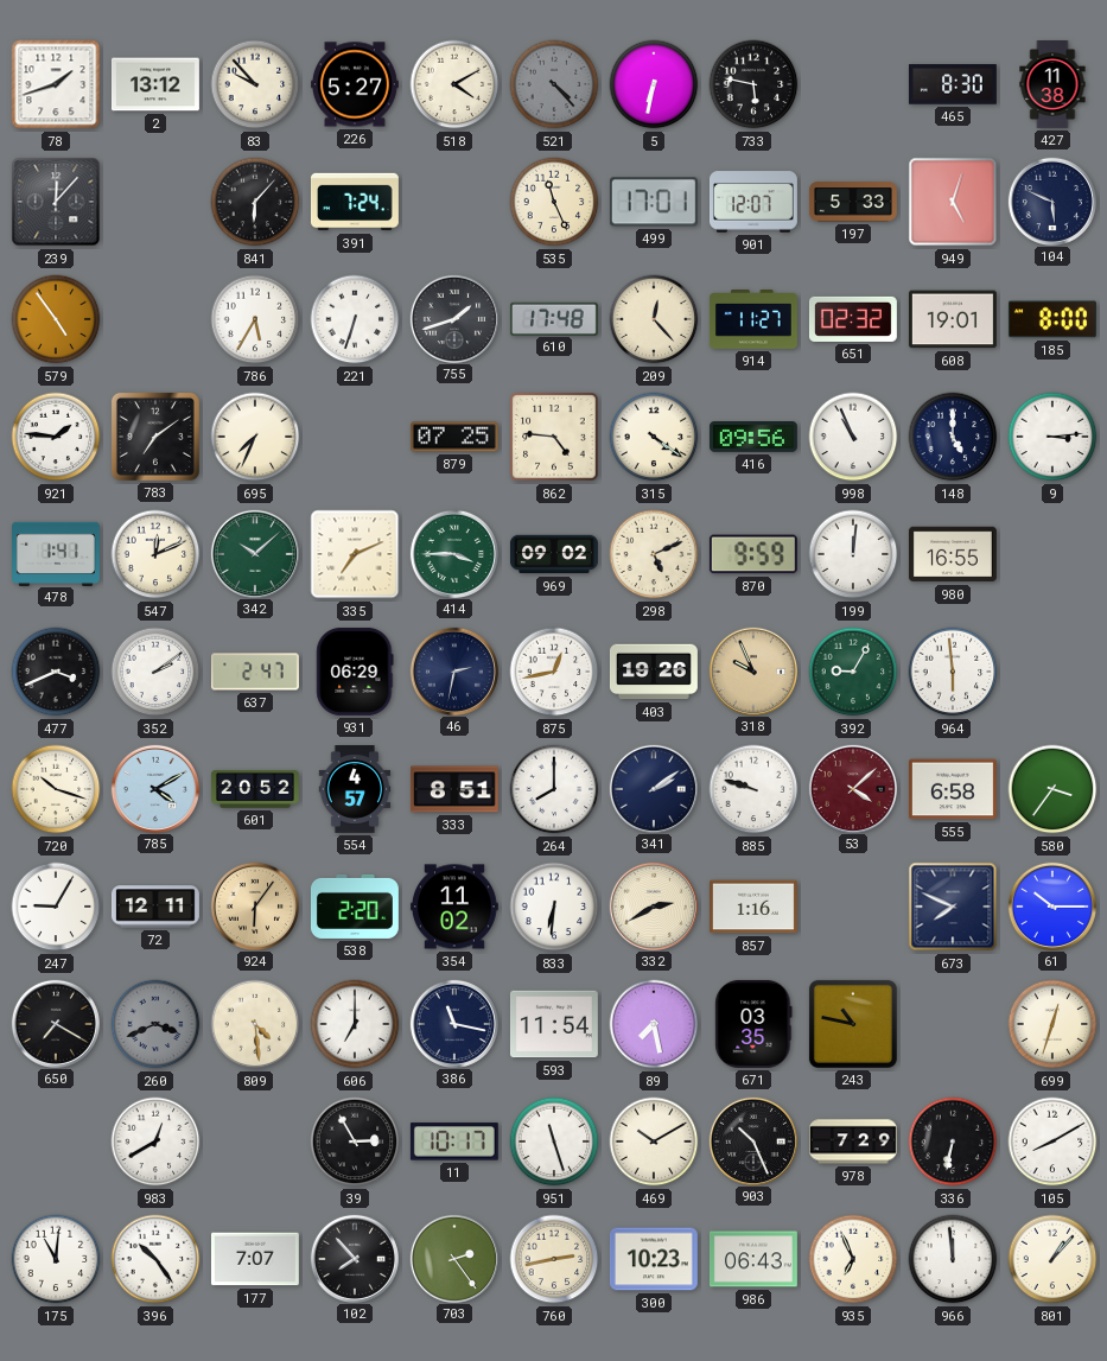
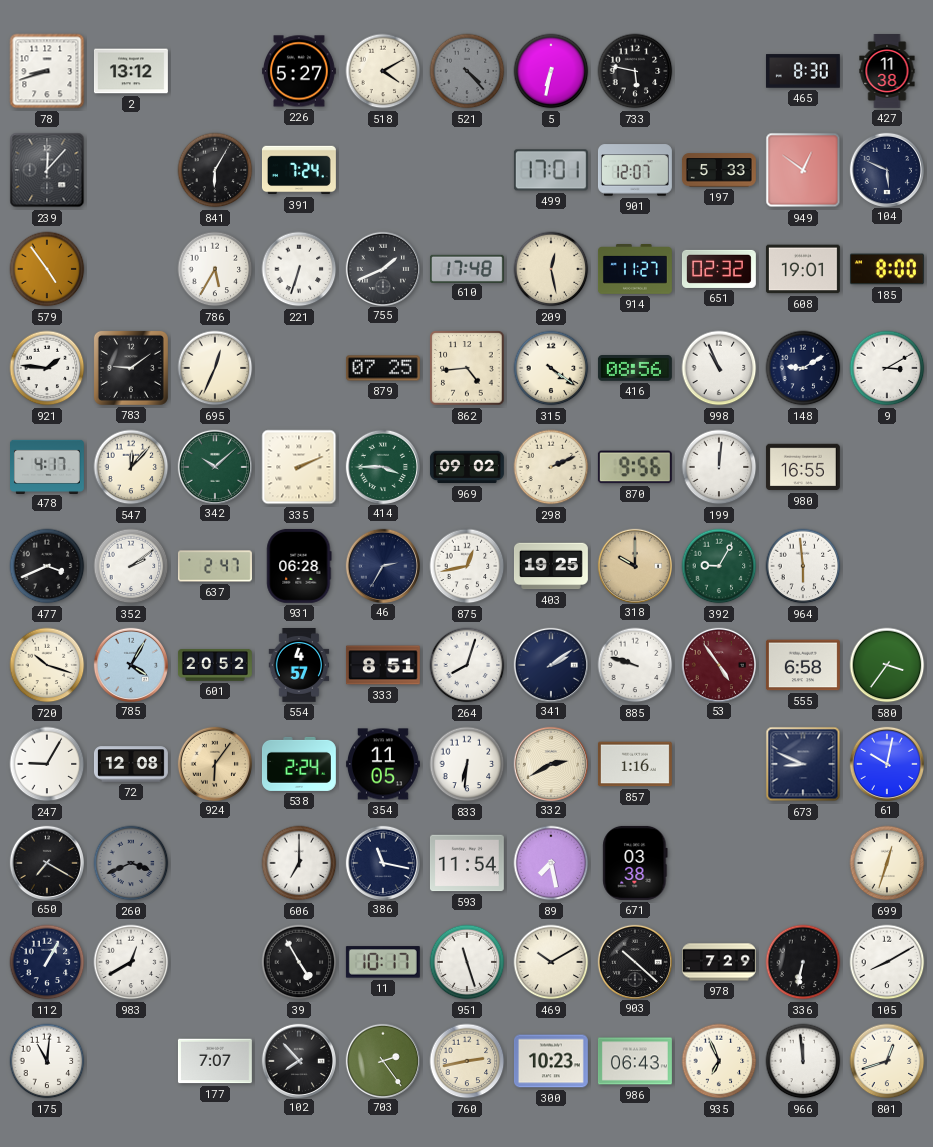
78: 1:42 -> 8:42 (47, 71)
83: 9:53 -> none (255, 84)
841: 6:07 -> 6:05 (215, 170)
535: 11:26 -> none (554, 202)
949: 5:03 -> 12:51 (803, 170)
755: 1:42 -> 1:41 (382, 268)
209: 12:23 -> 12:28 (551, 269)
783: 7:09 -> 9:09 (131, 368)
695: 7:34 -> 12:34 (215, 368)
862: 4:46 -> 4:44 (467, 368)
416: 09:56 -> 08:56 (635, 368)
148: 5:00 -> 9:10 (803, 368)
9: 3:14 -> 3:10 (887, 368)
478: 1:41 -> 4:17 (48, 466)
547: 12:11 -> 12:07 (131, 467)
335: 7:11 -> 2:11 (299, 467)
298: 5:11 -> 2:11 (551, 467)
870: 9:59 -> 9:56 (635, 467)
931: 06:29 -> 06:28 (299, 566)
46: 2:32 -> 2:35 (382, 565)
403: 19:26 -> 19:25 (551, 566)
318: 9:56 -> 10:00 (634, 565)
785: 4:10 -> 4:05 (130, 664)
264: 8:00 -> 8:03 (467, 665)
53: 4:08 -> 4:54 (718, 664)
72: 12:11 -> 12:08 (131, 764)
538: 2:20 -> 2:24 (299, 764)
354: 11:02 -> 11:05 (383, 764)
673: 7:49 -> 8:49 (803, 764)
61: 10:15 -> 10:02 (886, 763)
809: 4:29 -> none (255, 1024)
671: 03:35 -> 03:38 (635, 863)
243: 10:47 -> none (853, 1024)
112: none -> 1:05 (47, 962)
39: 2:55 -> 4:55 (299, 962)
903: 10:26 -> 10:22 (634, 961)
396: 10:24 -> none (155, 1259)
801: 1:07 -> 12:42 (887, 1061)
